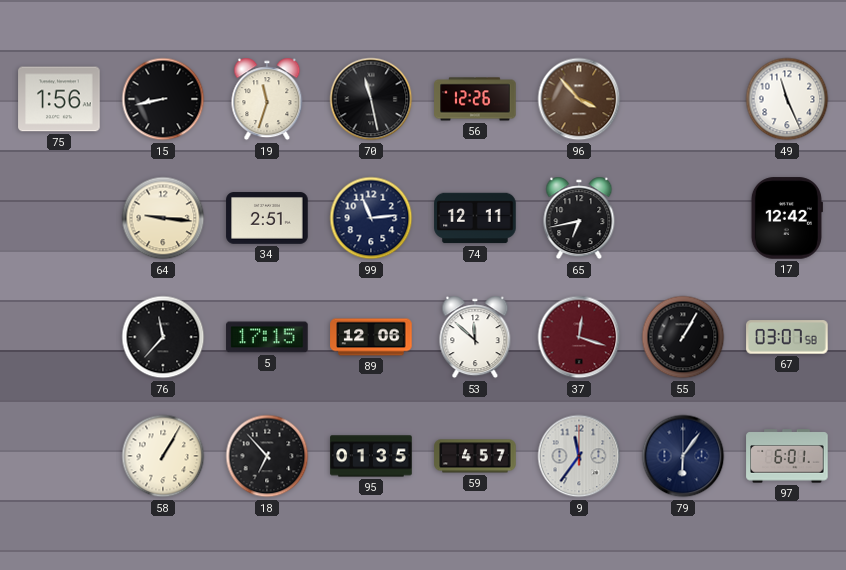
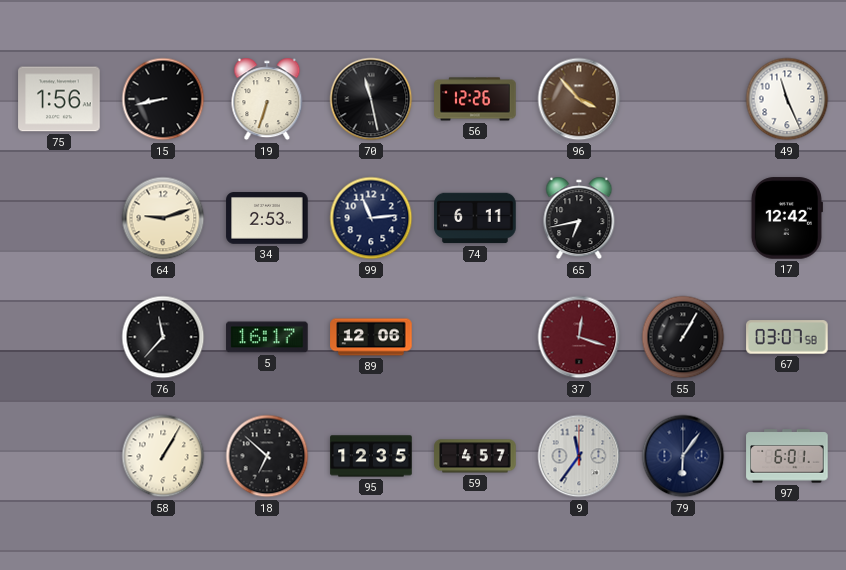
19: 11:33 -> 6:33 (267, 99)
64: 9:16 -> 9:12 (163, 218)
34: 2:51 -> 2:53 (267, 218)
74: 12:11 -> 6:11 (475, 218)
5: 17:15 -> 16:17 (267, 337)
53: 11:52 -> none (475, 337)
18: 6:53 -> 6:52 (267, 456)
95: 01:35 -> 12:35 (371, 456)
